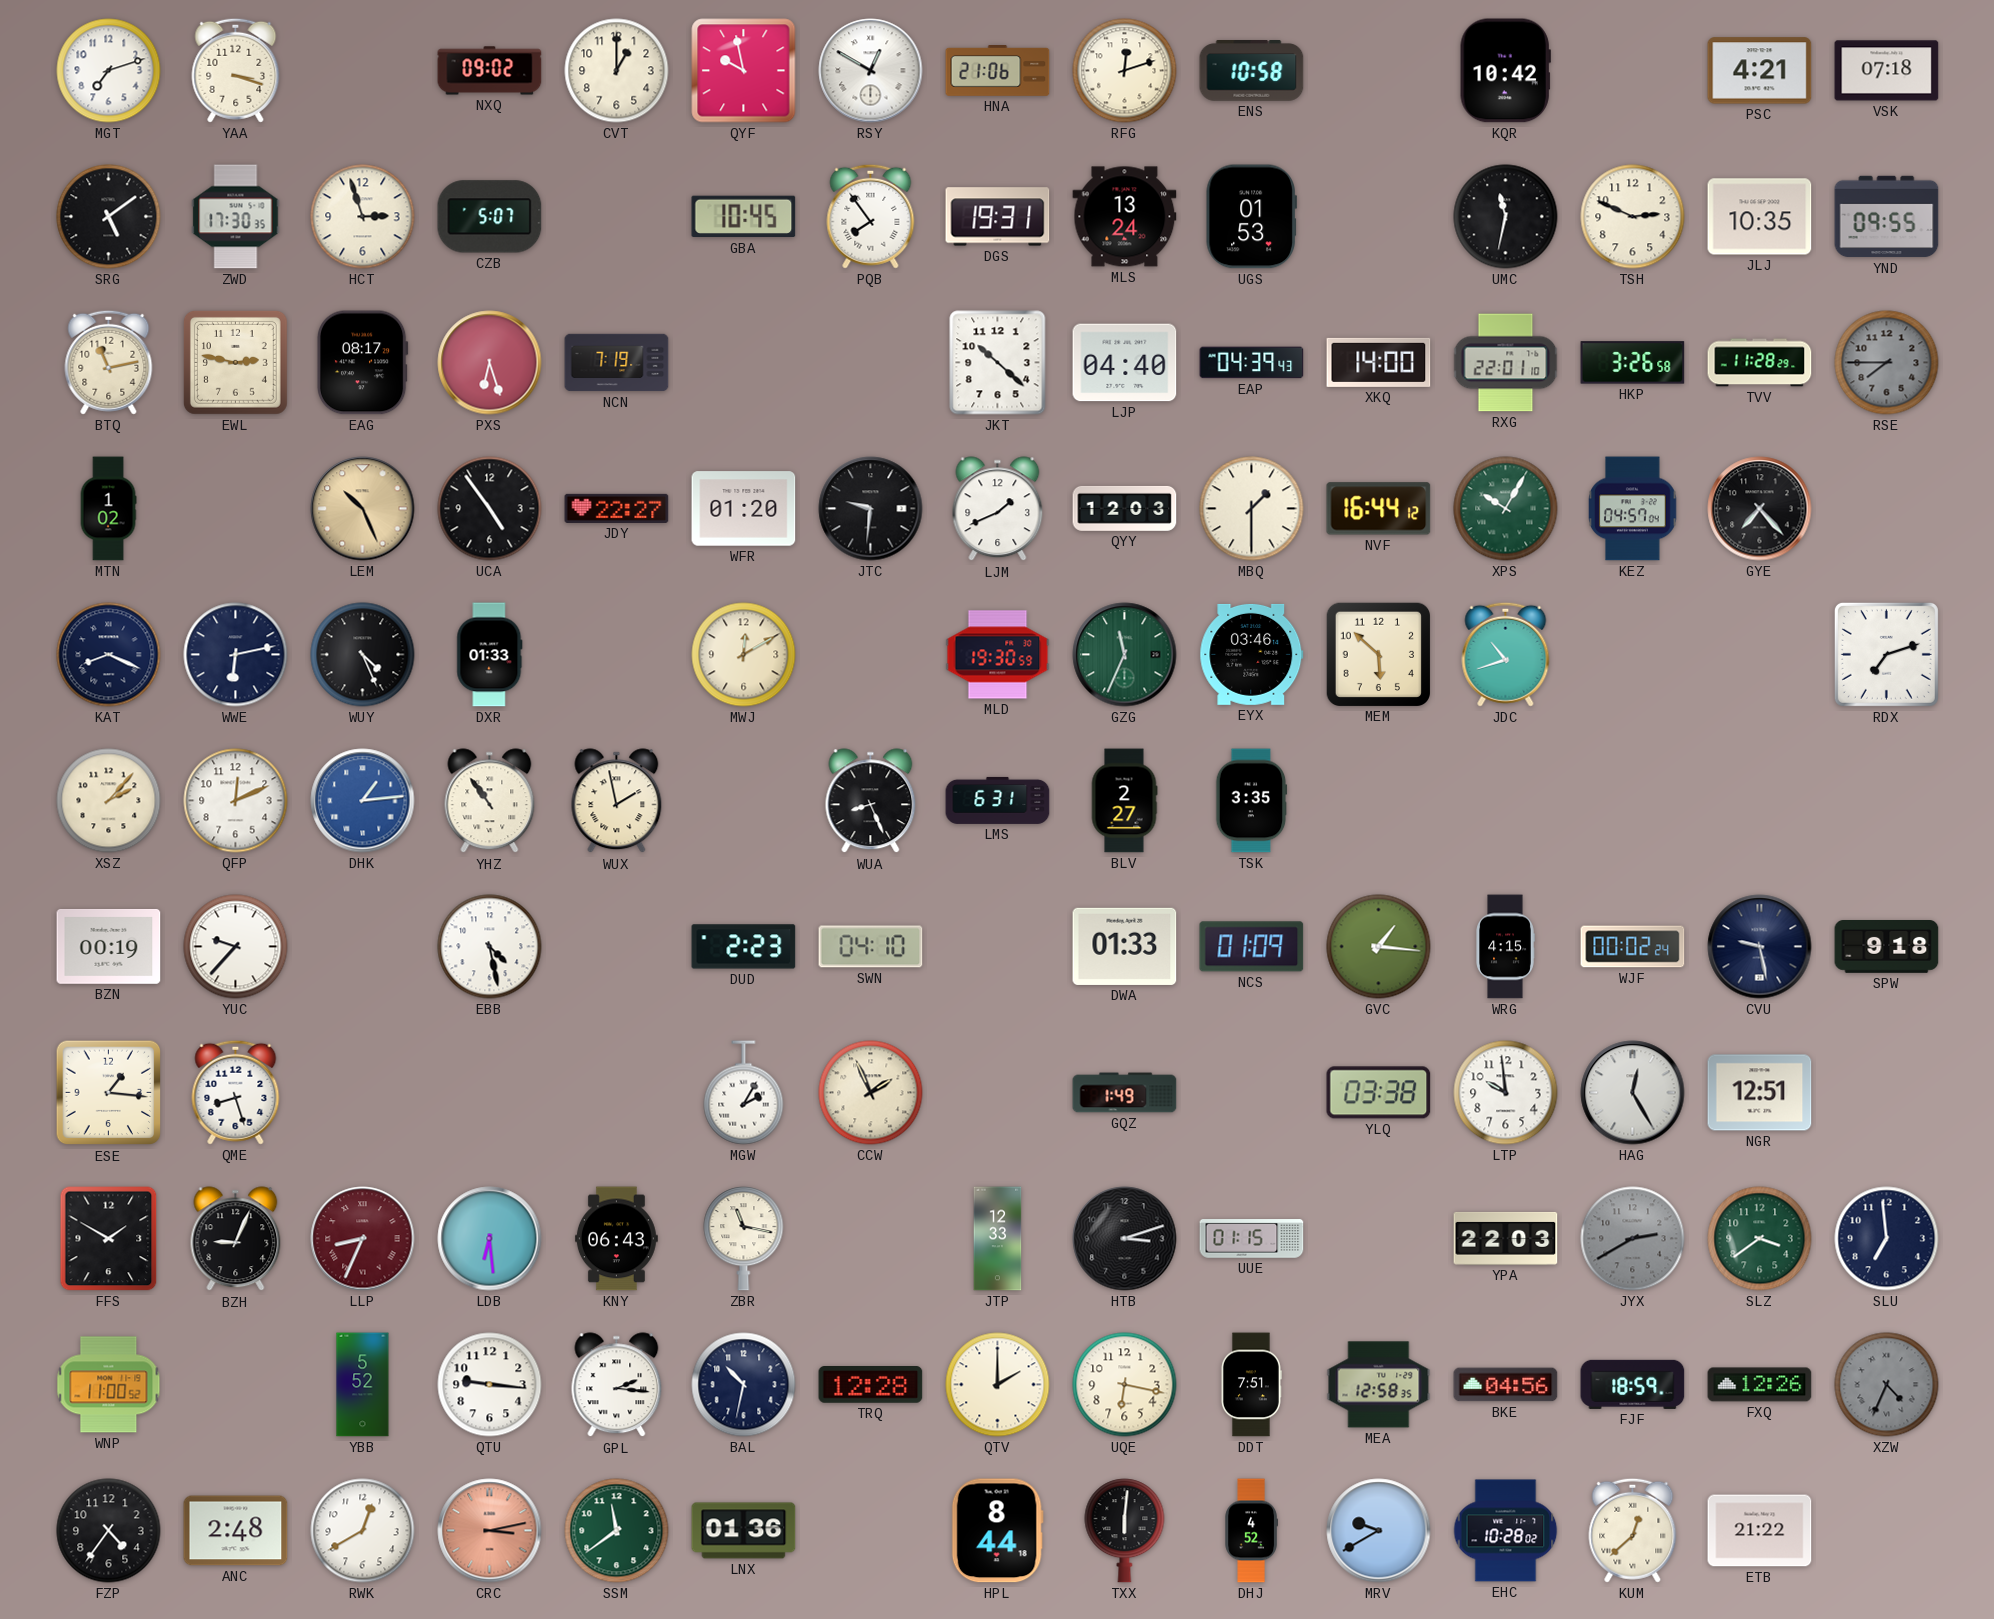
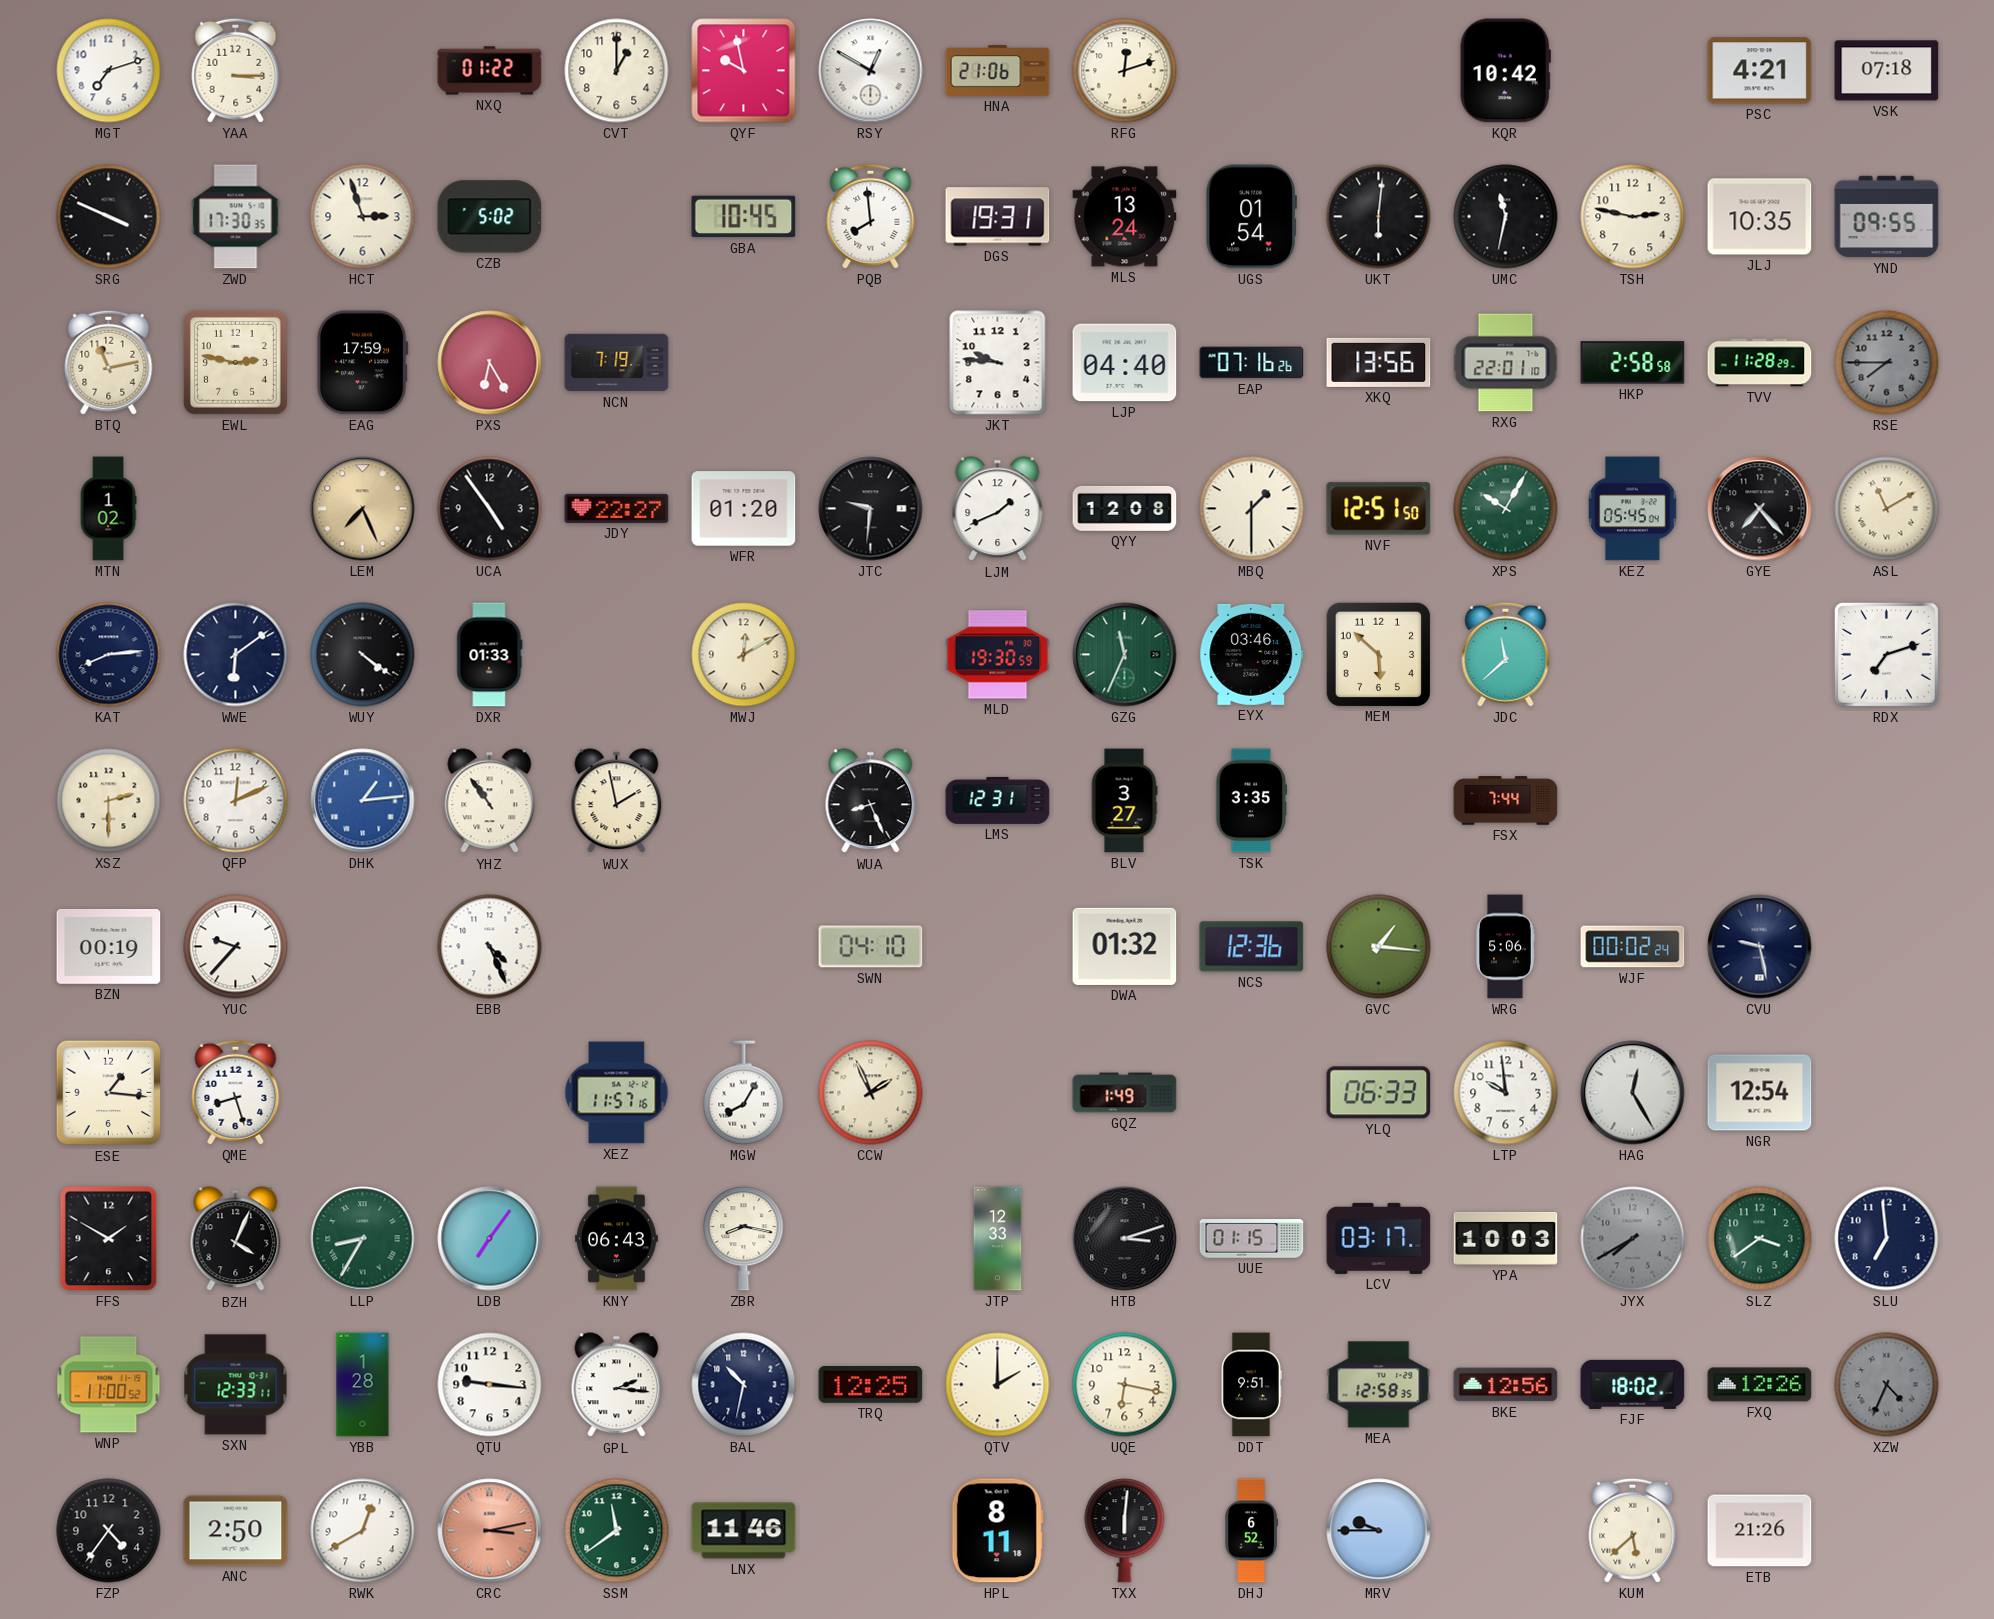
YAA: 3:18 -> 3:15 (236, 70)
NXQ: 09:02 -> 01:22 (490, 71)
ENS: 10:58 -> none (1252, 71)
SRG: 5:09 -> 3:49 (109, 217)
CZB: 5:07 -> 5:02 (490, 217)
PQB: 7:54 -> 7:59 (871, 216)
UGS: 01:53 -> 01:54 (1251, 217)
UKT: none -> 6:01 (1379, 217)
TSH: 2:49 -> 2:47 (1633, 217)
EAG: 08:17 -> 17:59 (362, 363)
PXS: 6:27 -> 6:25 (490, 363)
JKT: 10:22 -> 9:46 (998, 363)
EAP: 04:39 -> 07:16 (1252, 363)
XKQ: 14:00 -> 13:56 (1379, 362)
HKP: 3:26 -> 2:58 (1633, 363)
LEM: 10:26 -> 7:26 (363, 509)
QYY: 12:03 -> 12:08 (1125, 508)
NVF: 16:44 -> 12:51 (1379, 509)
KEZ: 04:57 -> 05:45 (1633, 509)
ASL: none -> 11:10 (1887, 509)
KAT: 8:19 -> 8:14 (109, 655)
WWE: 6:13 -> 6:09 (236, 655)
WUY: 4:26 -> 4:21 (363, 655)
JDC: 10:42 -> 11:38 (1506, 654)
XSZ: 2:07 -> 2:30 (109, 801)
LMS: 6:31 -> 12:31 (998, 800)
BLV: 2:27 -> 3:27 (1124, 801)
FSX: none -> 7:44 (1506, 801)
EBB: 4:28 -> 4:26 (490, 947)
DUD: 2:23 -> none (744, 947)
DWA: 01:33 -> 01:32 (1125, 946)
NCS: 01:09 -> 12:36 (1252, 947)
WRG: 4:15 -> 5:06 (1505, 947)
SPW: 9:18 -> none (1887, 947)
XEZ: none -> 11:57 (617, 1093)
MGW: 2:05 -> 8:05 (744, 1093)
YLQ: 03:38 -> 06:33 (1379, 1093)
NGR: 12:51 -> 12:54 (1760, 1093)
BZH: 9:04 -> 4:04 (236, 1239)
LLP: 8:34 -> 8:35 (363, 1239)
LLP dial: burgundy -> green (363, 1239)
LDB: 6:29 -> 7:06 (490, 1239)
ZBR: 11:17 -> 8:17 (744, 1239)
LCV: none -> 03:17 (1379, 1238)
YPA: 22:03 -> 10:03 (1506, 1238)
JYX: 2:40 -> 7:40 (1633, 1239)
SXN: none -> 12:33 (236, 1385)
YBB: 5:52 -> 1:28 (363, 1385)
TRQ: 12:28 -> 12:25 (871, 1385)
DDT: 7:51 -> 9:51 (1251, 1385)
BKE: 04:56 -> 12:56 (1506, 1385)
FJF: 18:59 -> 18:02 (1633, 1384)
ANC: 2:48 -> 2:50 (236, 1531)
LNX: 01:36 -> 11:46 (744, 1531)
HPL: 8:44 -> 8:11 (997, 1531)
DHJ: 4:52 -> 6:52 (1251, 1531)
MRV: 9:40 -> 9:45 (1379, 1531)
EHC: 10:28 -> none (1506, 1531)
KUM: 12:38 -> 5:38 (1633, 1530)
ETB: 21:22 -> 21:26 (1760, 1531)
